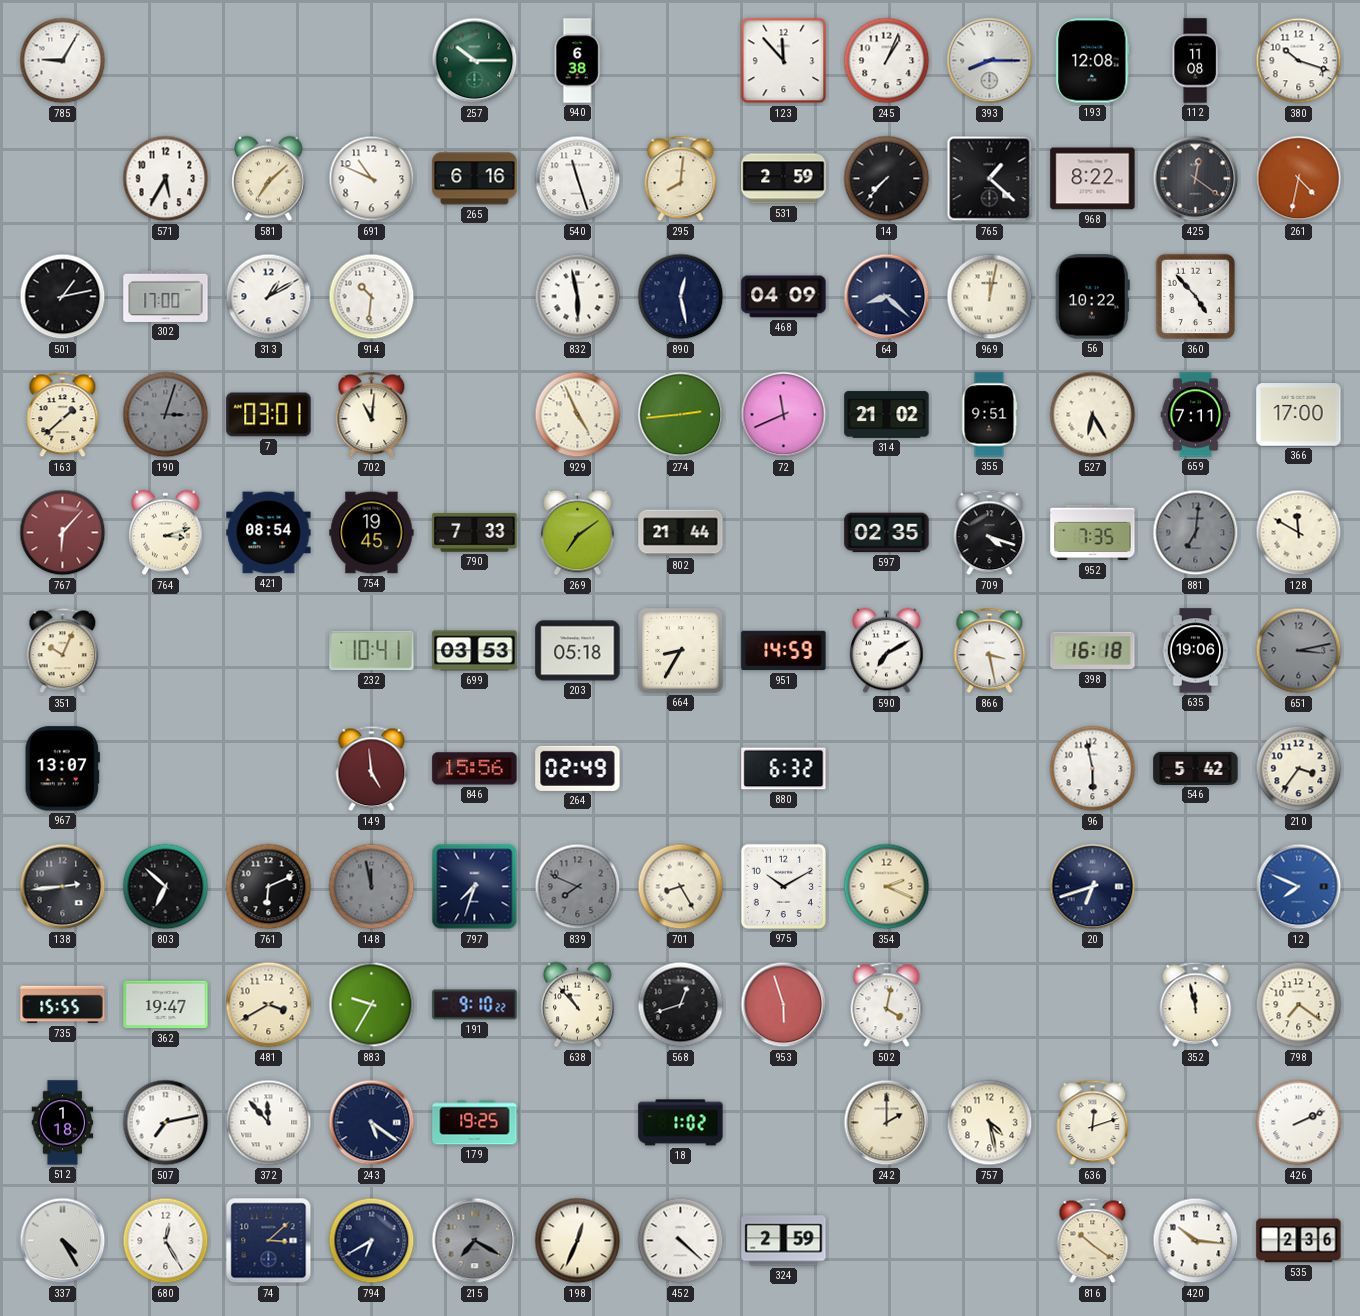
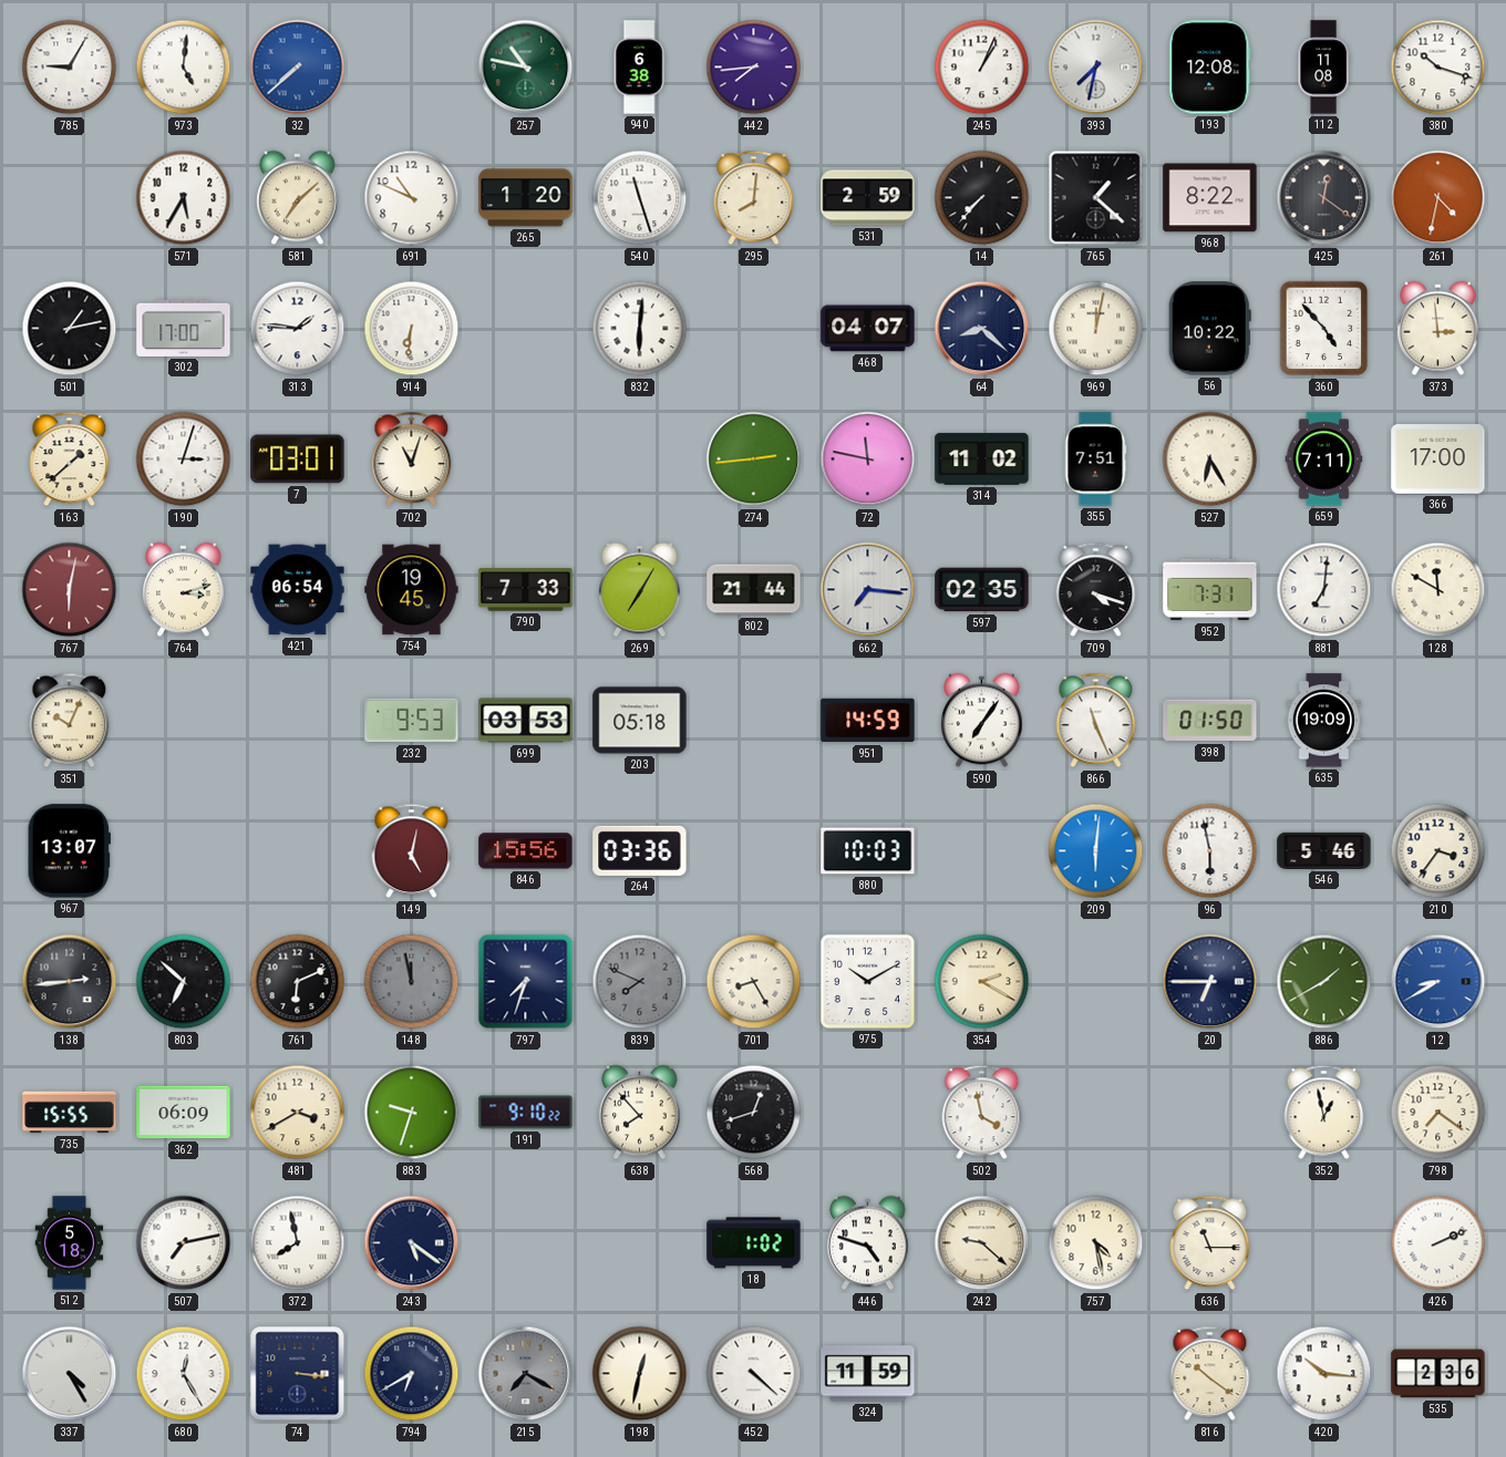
973: none -> 5:01 (184, 68)
32: none -> 7:38 (298, 68)
257: 10:15 -> 10:47 (526, 68)
442: none -> 7:44 (754, 68)
123: 11:53 -> none (784, 61)
393: 8:15 -> 7:32 (1096, 68)
265: 6:16 -> 1:20 (526, 198)
313: 1:10 -> 1:46 (298, 329)
914: 10:31 -> 6:31 (412, 329)
832: 5:58 -> 6:01 (640, 329)
890: 12:28 -> none (681, 297)
468: 04:09 -> 04:07 (868, 329)
373: none -> 2:59 (1438, 329)
190 dial: grey -> white (184, 459)
702: 11:01 -> 11:03 (412, 459)
929: 4:56 -> none (578, 415)
72: 11:41 -> 11:47 (868, 459)
314: 21:02 -> 11:02 (982, 459)
355: 9:51 -> 7:51 (1095, 459)
767: 6:07 -> 6:02 (70, 590)
421: 08:54 -> 06:54 (298, 590)
269: 7:09 -> 7:05 (640, 590)
662: none -> 7:16 (868, 590)
952: 7:35 -> 7:31 (1210, 590)
881 dial: grey -> white (1324, 590)
232: 10:41 -> 9:53 (412, 721)
664: 8:35 -> none (681, 651)
590: 7:10 -> 7:06 (982, 721)
866: 3:28 -> 11:26 (1096, 721)
398: 16:18 -> 01:50 (1210, 721)
635: 19:06 -> 19:09 (1324, 721)
651: 3:13 -> none (1299, 651)
149: 4:59 -> 5:02 (412, 851)
264: 02:49 -> 03:36 (640, 850)
880: 6:32 -> 10:03 (868, 851)
209: none -> 6:01 (1096, 851)
546: 5:42 -> 5:46 (1324, 850)
354: 2:19 -> 2:20 (982, 982)
20: 6:42 -> 6:45 (1210, 982)
886: none -> 1:40 (1324, 982)
12: 7:49 -> 8:40 (1438, 982)
362: 19:47 -> 06:09 (184, 1113)
883: 9:35 -> 9:33 (412, 1113)
638: 10:53 -> 7:53 (640, 1113)
953: 5:57 -> none (784, 1005)
502: 4:02 -> 3:58 (982, 1113)
352: 11:58 -> 12:58 (1324, 1113)
512: 1:18 -> 5:18 (70, 1243)
372: 11:53 -> 7:58 (298, 1243)
179: 19:25 -> none (475, 1123)
446: none -> 4:48 (868, 1243)
242: 2:00 -> 9:22 (982, 1243)
636: 12:12 -> 11:15 (1210, 1243)
74: 3:08 -> 3:16 (298, 1374)
198: 12:34 -> 12:32 (640, 1374)
324: 2:59 -> 11:59 (868, 1374)
